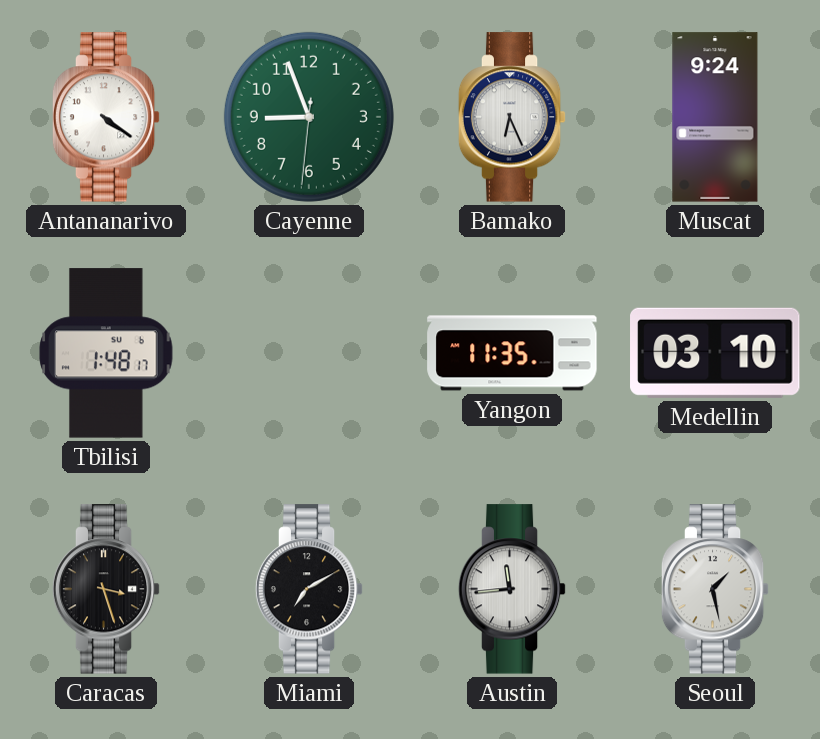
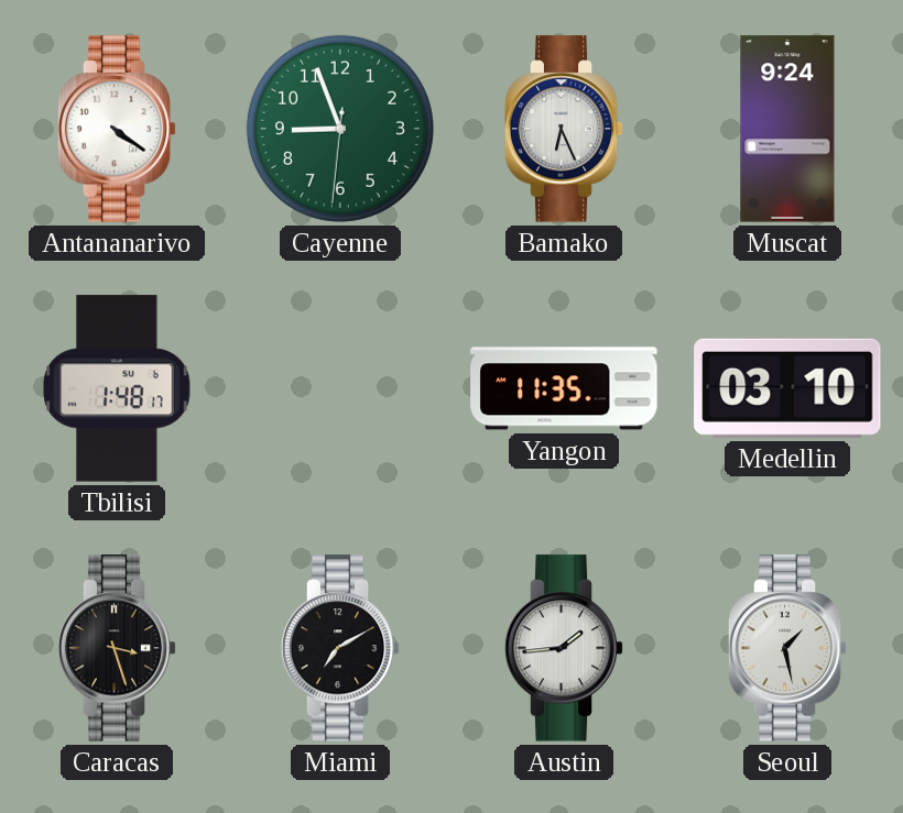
Austin: 11:44 -> 1:44 (564, 648)
